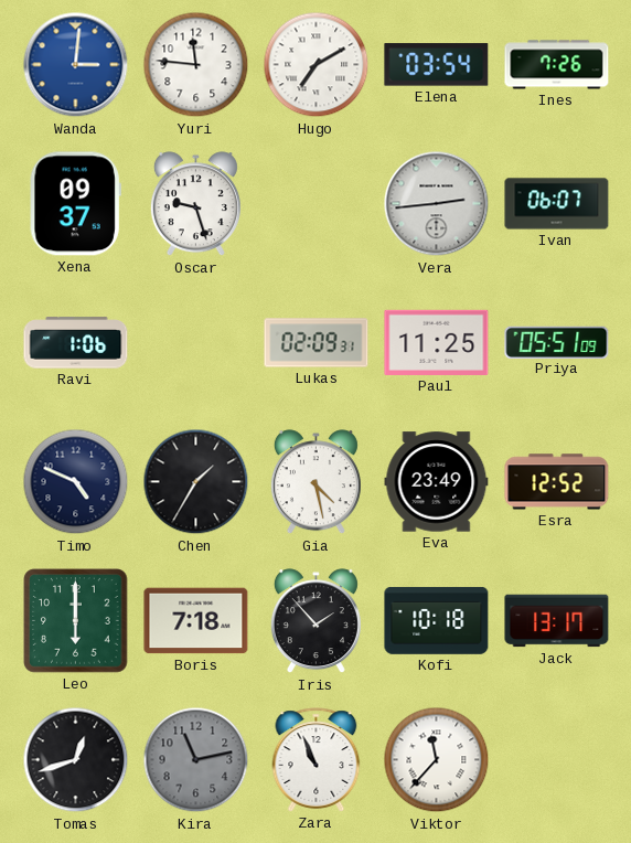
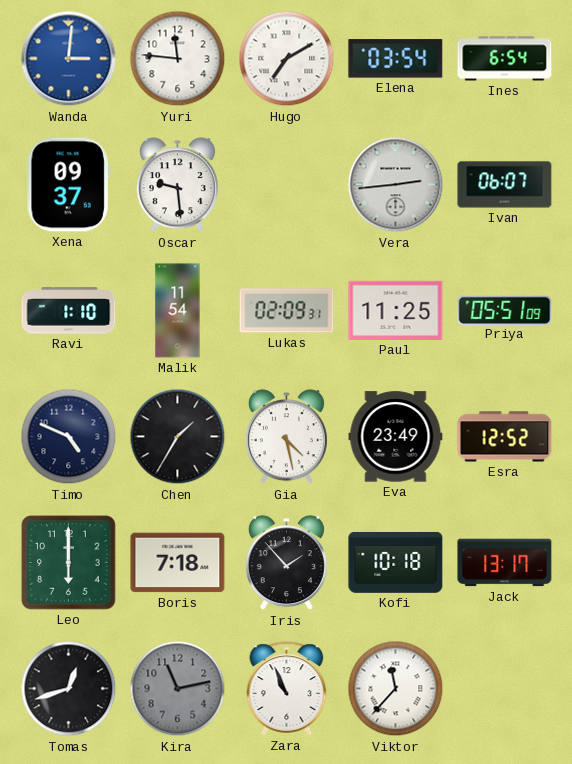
Ines: 7:26 -> 6:54 (505, 59)
Oscar: 9:27 -> 9:29 (177, 185)
Ravi: 1:06 -> 1:10 (69, 311)
Malik: none -> 11:54 (178, 311)
